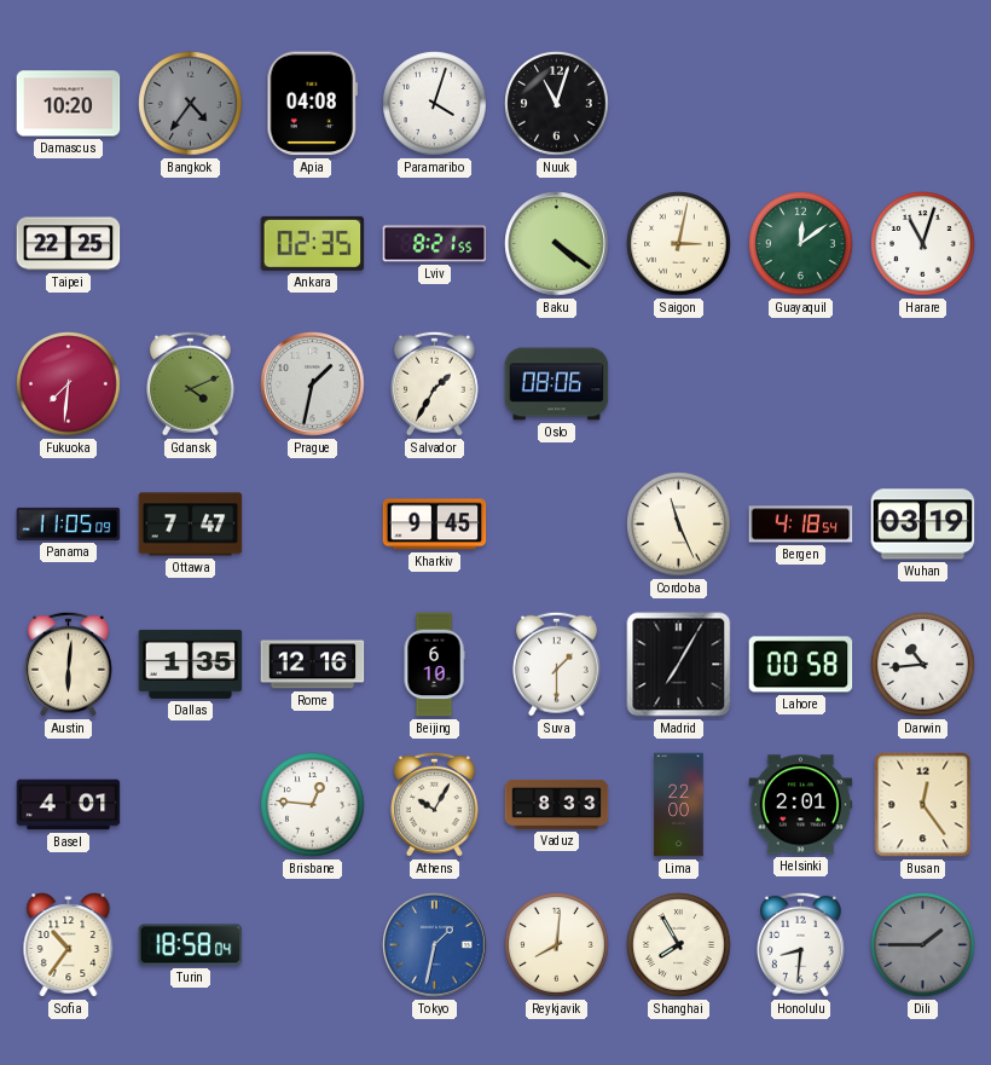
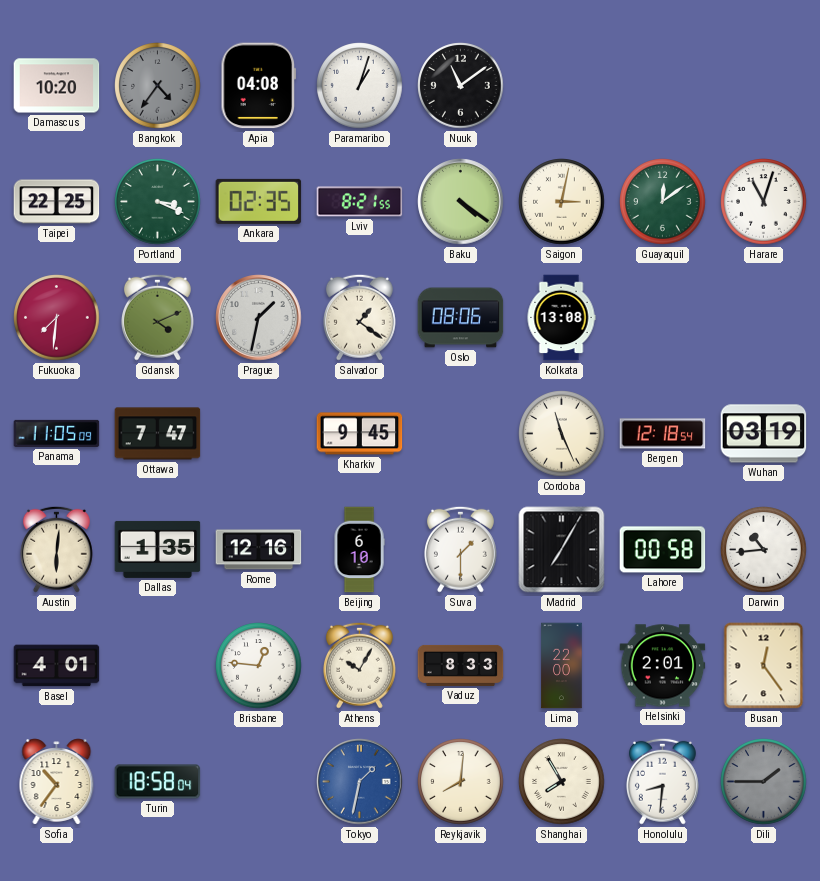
Paramaribo: 4:03 -> 1:03 (360, 86)
Nuuk: 11:03 -> 11:09 (461, 86)
Portland: none -> 3:19 (158, 202)
Salvador: 1:35 -> 1:21 (359, 317)
Kolkata: none -> 13:08 (561, 318)
Bergen: 4:18 -> 12:18 (663, 434)
